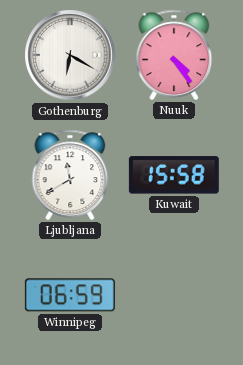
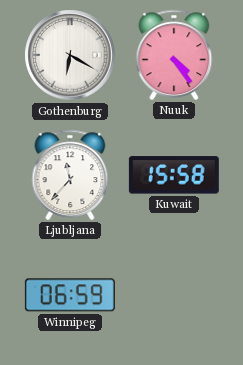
Ljubljana: 11:40 -> 11:37 (70, 175)
